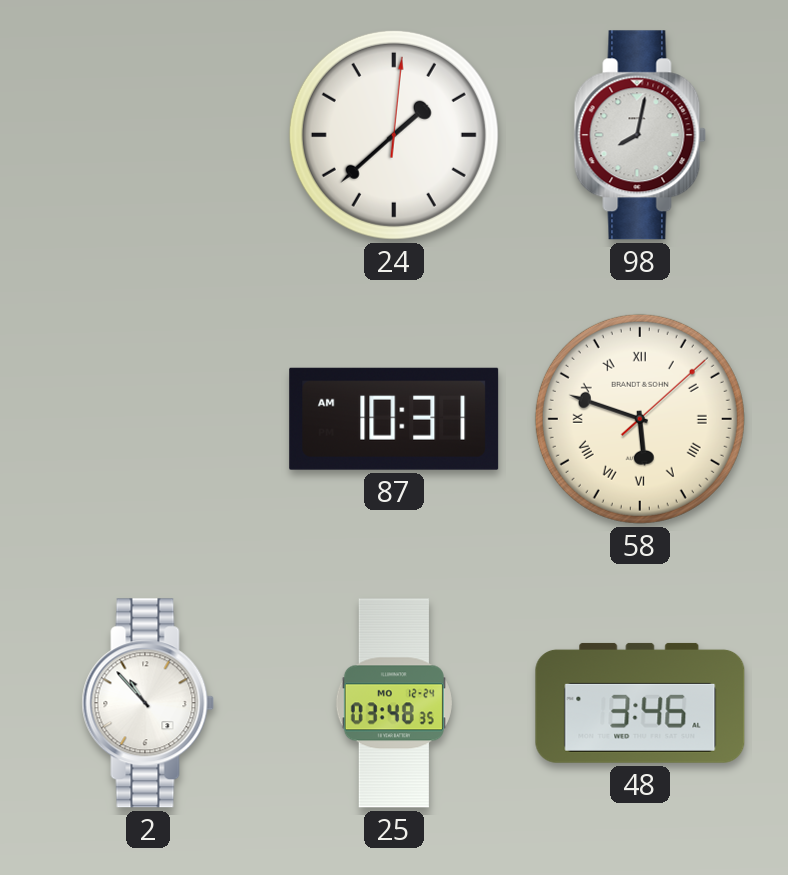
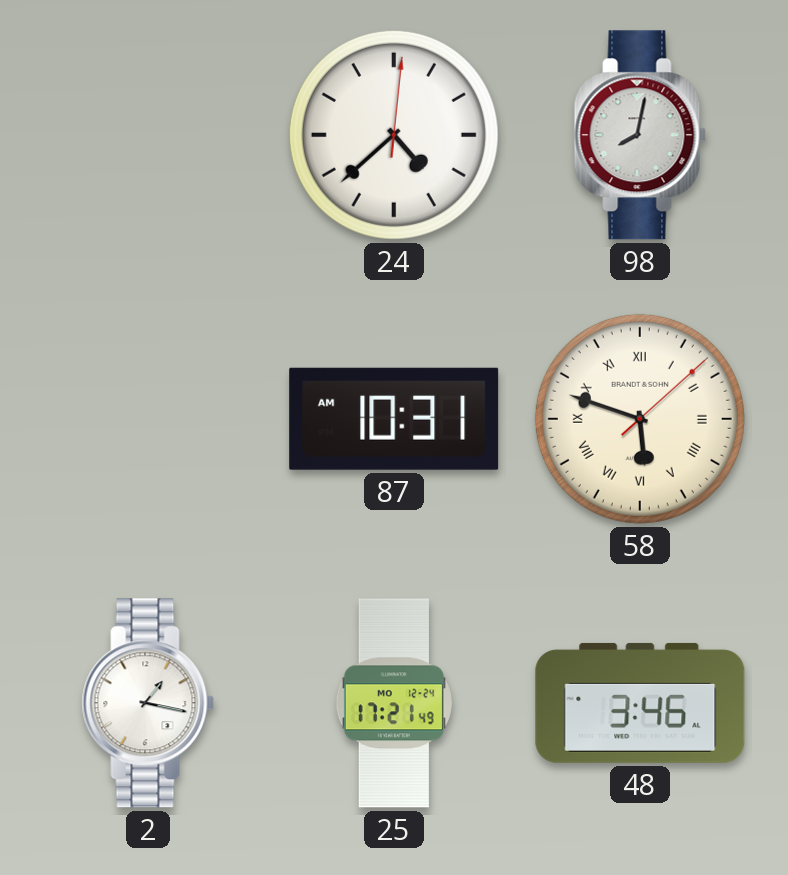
24: 1:38 -> 4:38 (394, 135)
2: 10:53 -> 1:17 (148, 703)
25: 03:48 -> 17:21 (394, 703)
